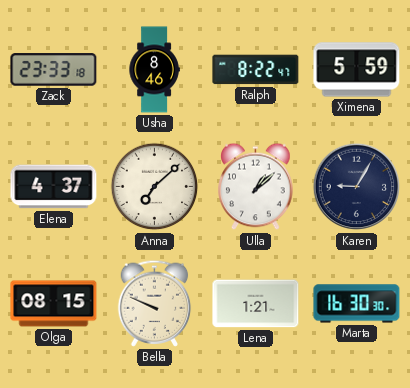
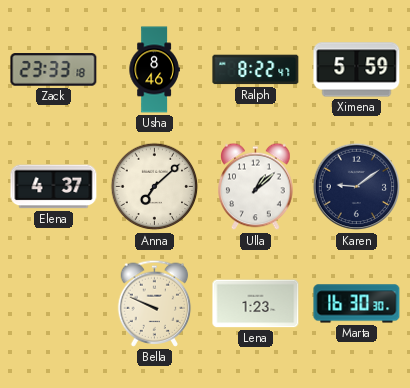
Karen: 9:05 -> 9:09 (357, 187)
Olga: 08:15 -> none (54, 304)
Lena: 1:21 -> 1:23 (256, 304)
